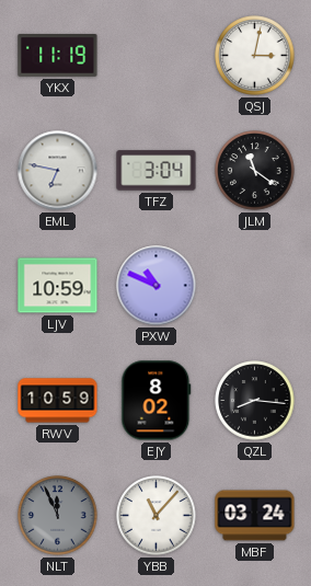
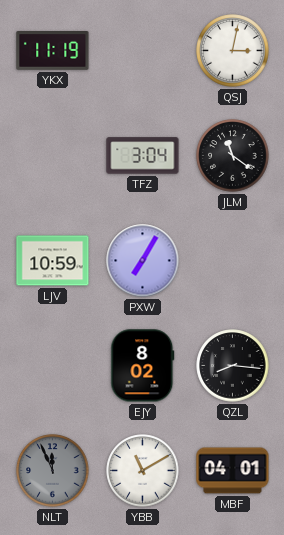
EML: 6:47 -> none (58, 171)
PXW: 10:49 -> 7:05 (143, 261)
RWV: 10:59 -> none (58, 401)
YBB: 11:07 -> 11:10 (143, 471)
MBF: 03:24 -> 04:01 (233, 471)
